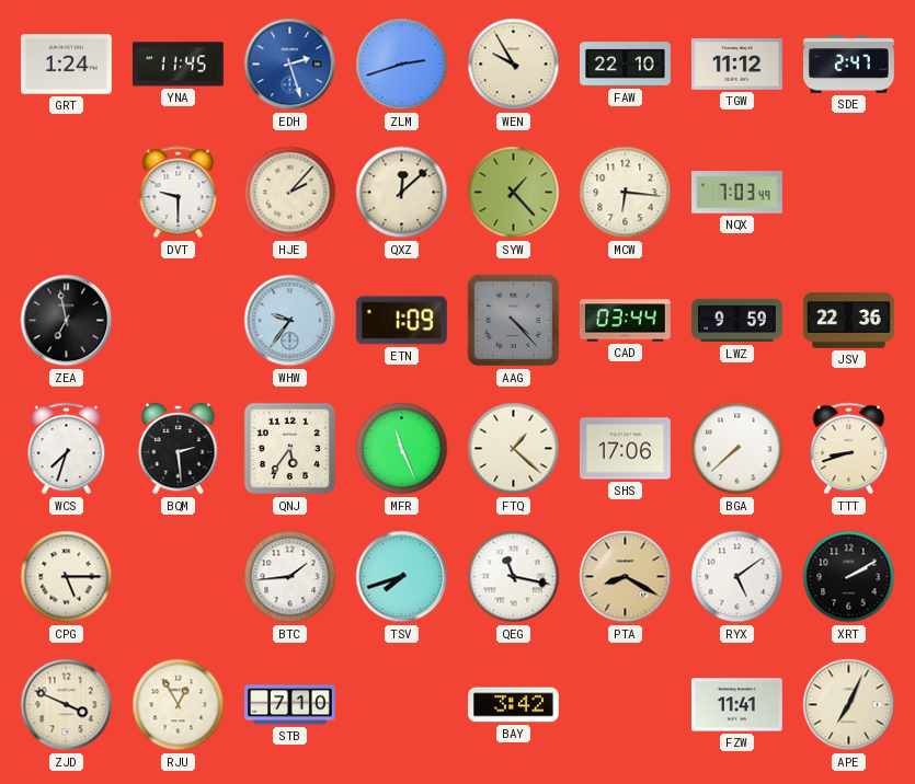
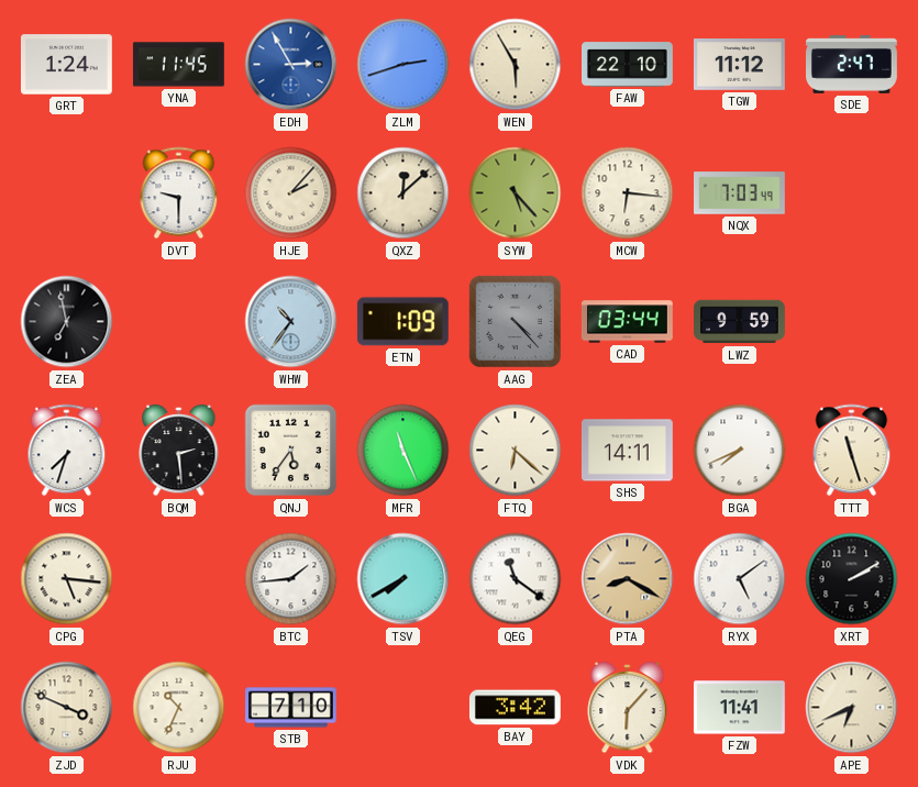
EDH: 2:27 -> 2:55 (291, 65)
WEN: 9:55 -> 5:55 (516, 65)
SYW: 1:23 -> 5:23 (516, 193)
WHW: 9:36 -> 10:36 (291, 322)
JSV: 22:36 -> none (849, 321)
FTQ: 1:22 -> 6:22 (516, 451)
SHS: 17:06 -> 14:11 (627, 451)
BGA: 7:38 -> 7:41 (740, 451)
TTT: 8:42 -> 11:27 (852, 451)
CPG: 5:15 -> 5:16 (67, 579)
TSV: 7:42 -> 7:40 (403, 579)
QEG: 11:17 -> 11:21 (516, 579)
RJU: 12:55 -> 10:34 (179, 708)
VDK: none -> 6:07 (628, 708)
APE: 7:04 -> 6:41 (852, 708)
